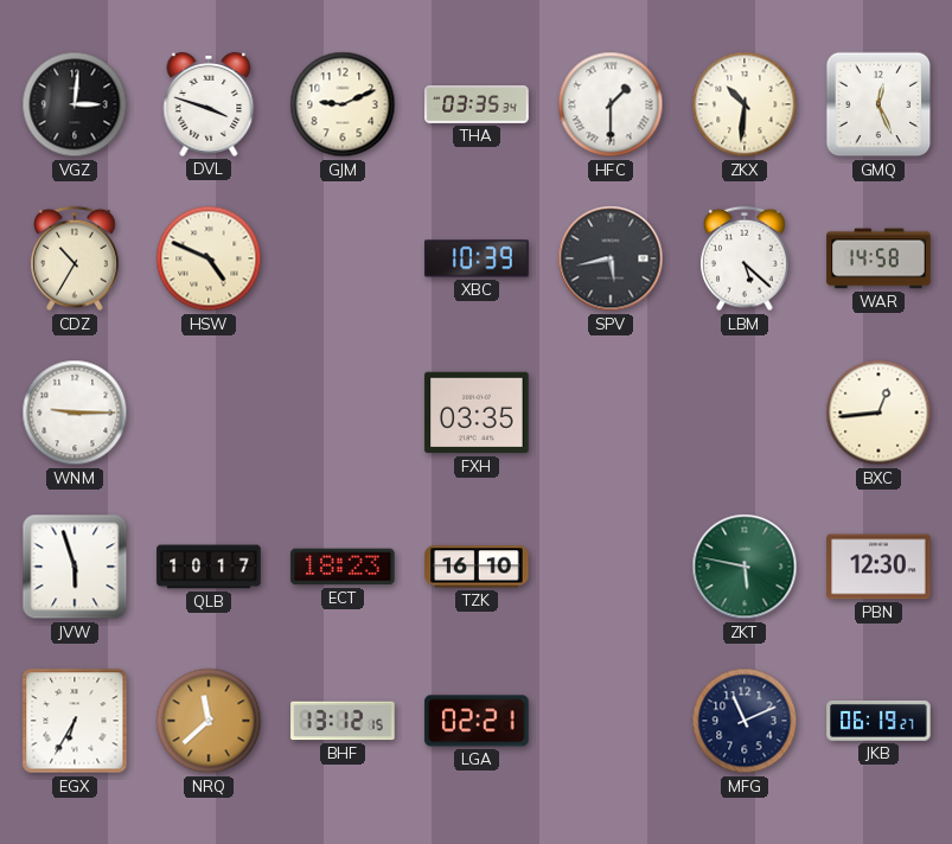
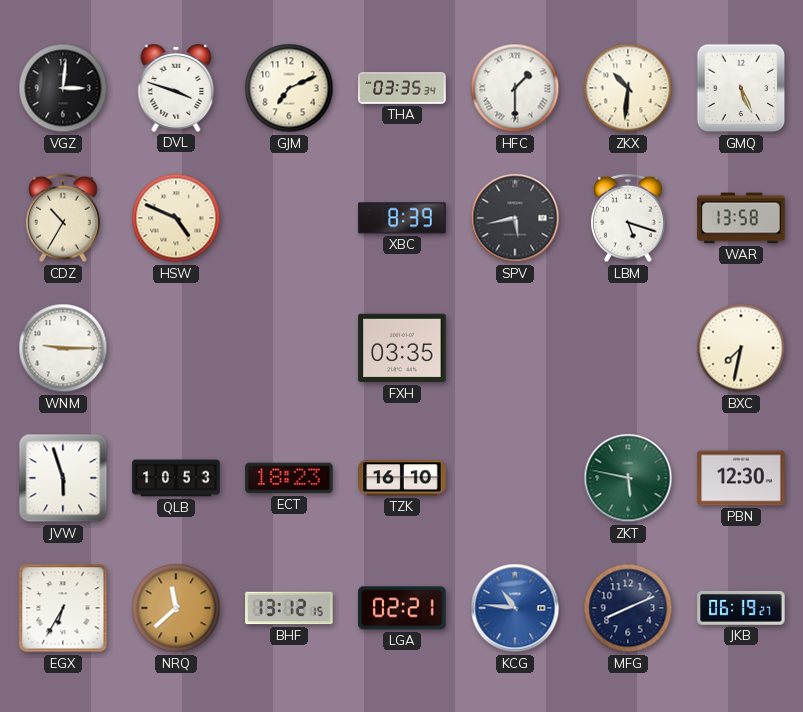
GJM: 9:11 -> 7:11 (289, 88)
GMQ: 12:26 -> 5:26 (741, 88)
XBC: 10:39 -> 8:39 (402, 218)
LBM: 5:22 -> 5:18 (628, 218)
WAR: 14:58 -> 13:58 (741, 218)
BXC: 12:44 -> 7:32 (741, 348)
QLB: 10:17 -> 10:53 (176, 478)
KCG: none -> 10:46 (515, 608)
MFG: 11:11 -> 8:11 (628, 608)
